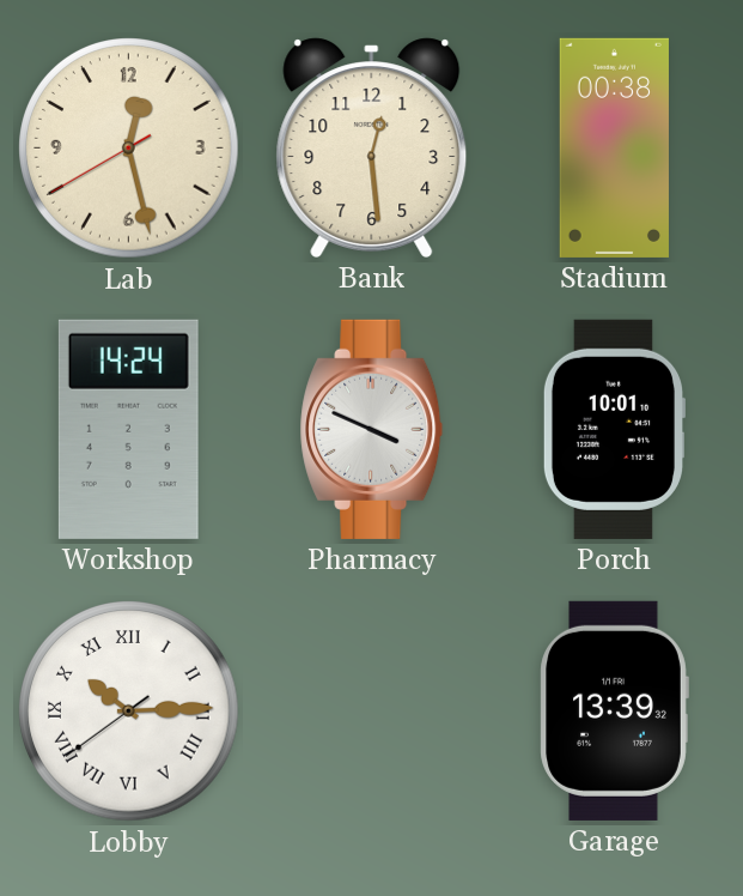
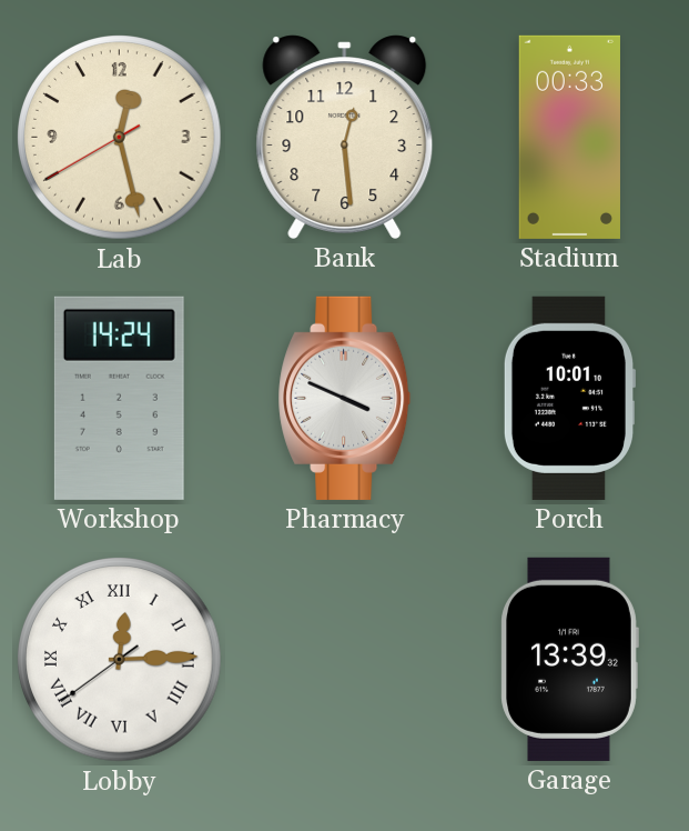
Stadium: 00:38 -> 00:33 (569, 137)
Lobby: 10:14 -> 12:14 (120, 660)
